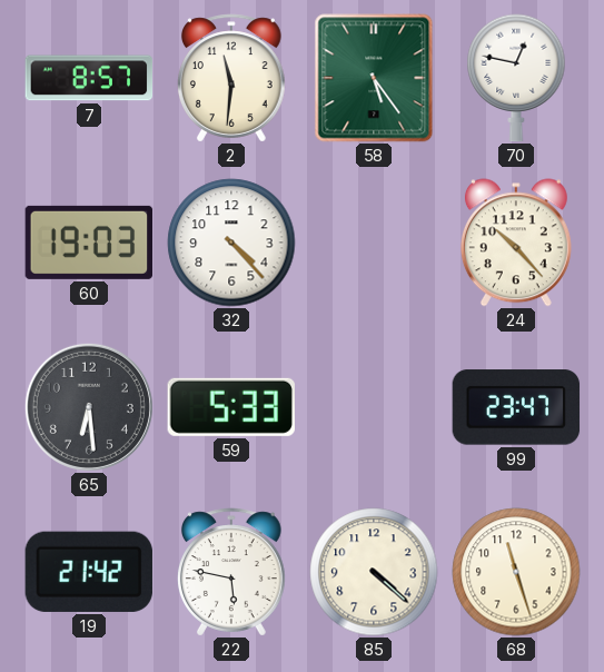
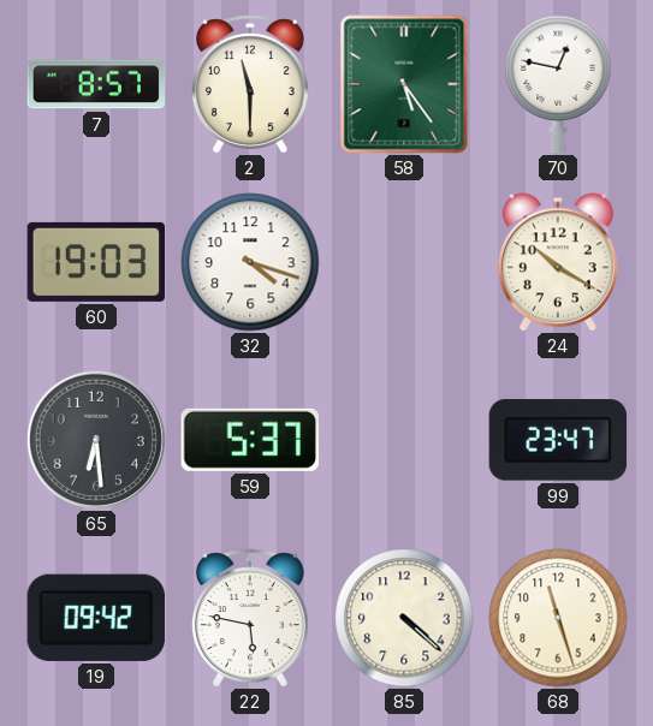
2: 11:31 -> 11:30 (250, 84)
32: 4:23 -> 4:18 (250, 262)
24: 10:23 -> 10:20 (558, 262)
59: 5:33 -> 5:37 (250, 440)
19: 21:42 -> 09:42 (96, 618)
